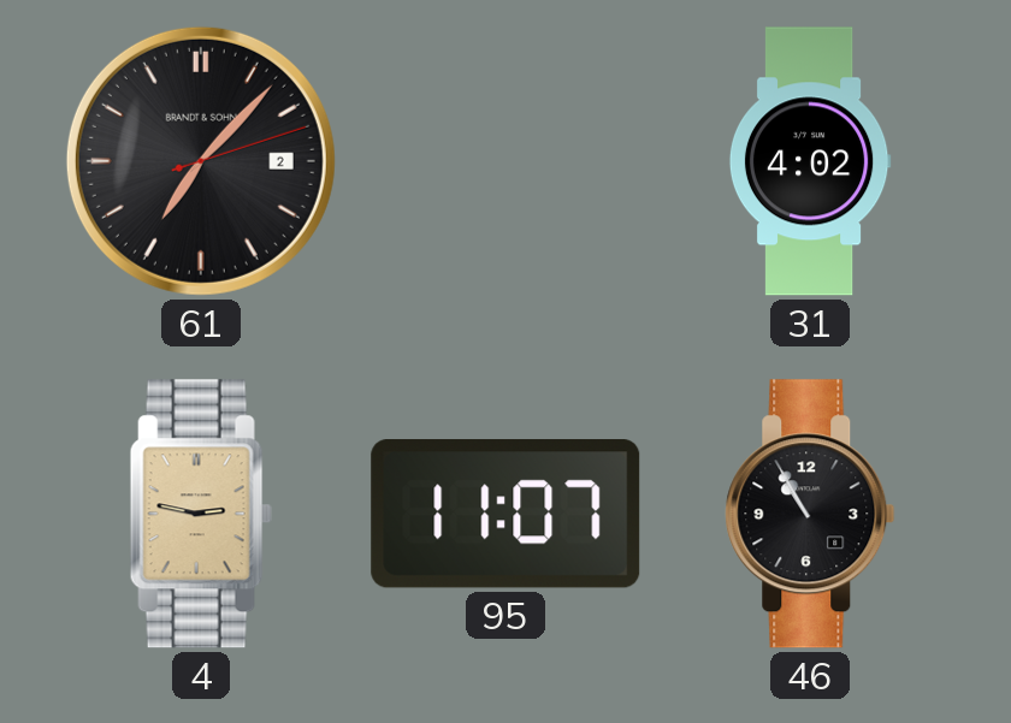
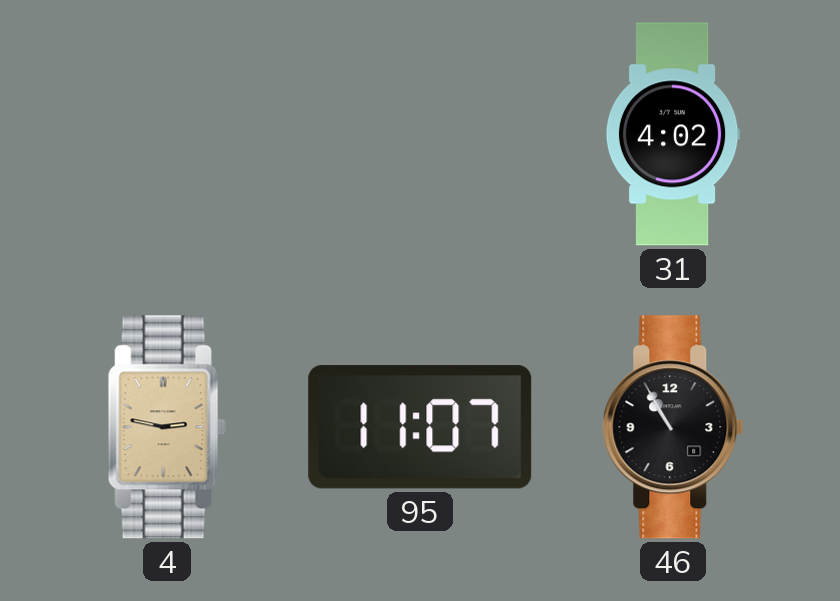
61: 7:07 -> none (201, 161)
